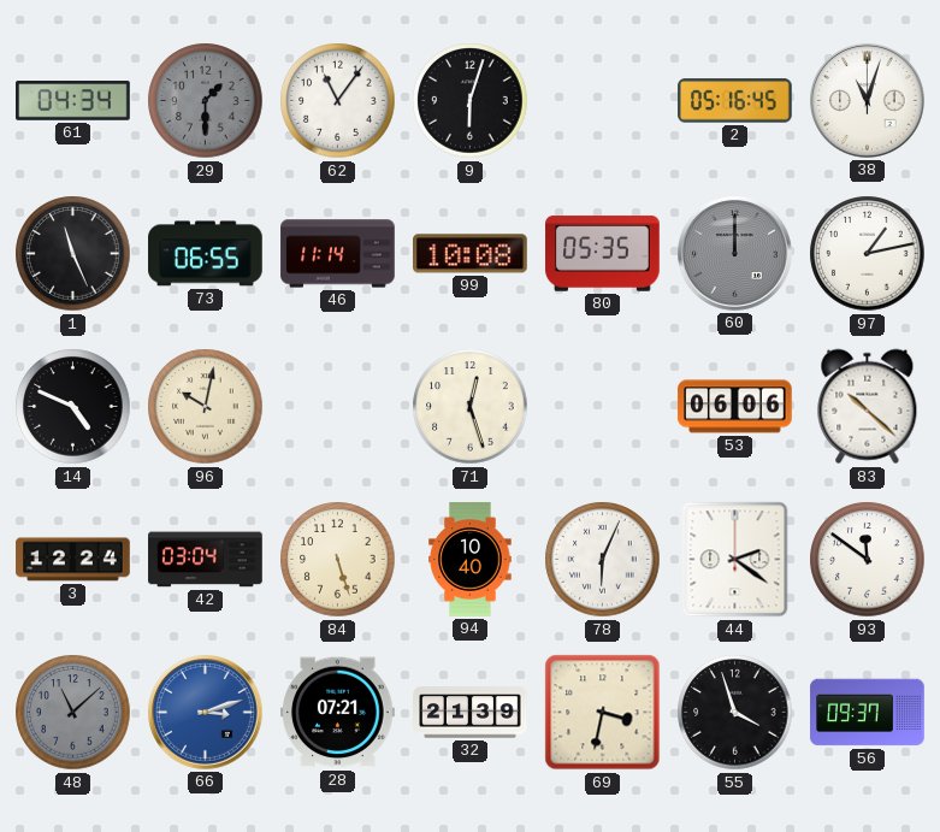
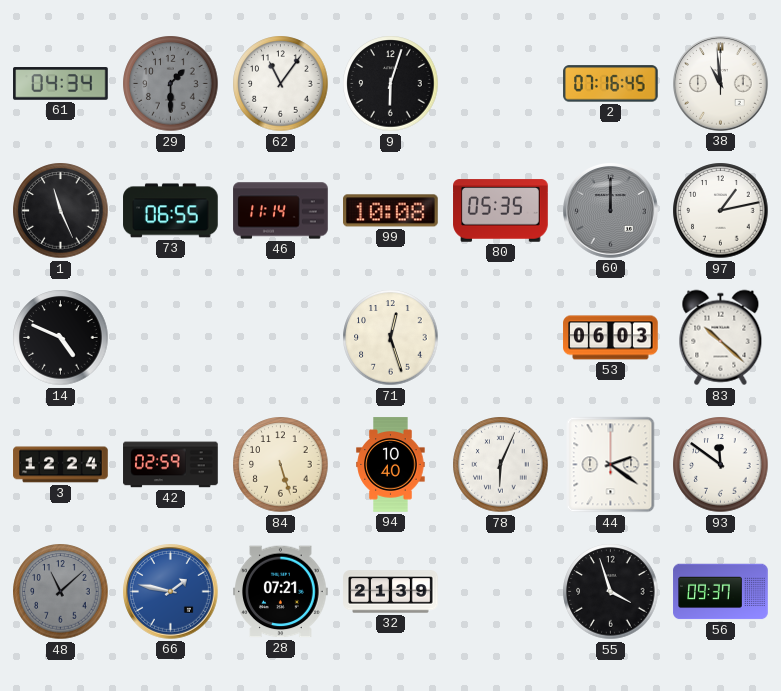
2: 05:16 -> 07:16 (611, 84)
38: 11:03 -> 10:59 (721, 84)
96: 10:02 -> none (206, 407)
53: 06:06 -> 06:03 (611, 338)
42: 03:04 -> 02:59 (171, 465)
66: 3:12 -> 1:47 (171, 592)
69: 3:32 -> none (603, 713)
